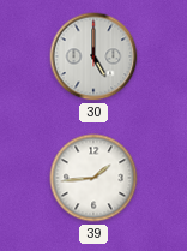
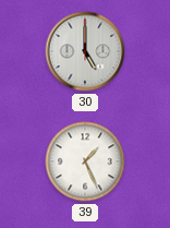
39: 1:44 -> 1:26 (85, 161)
